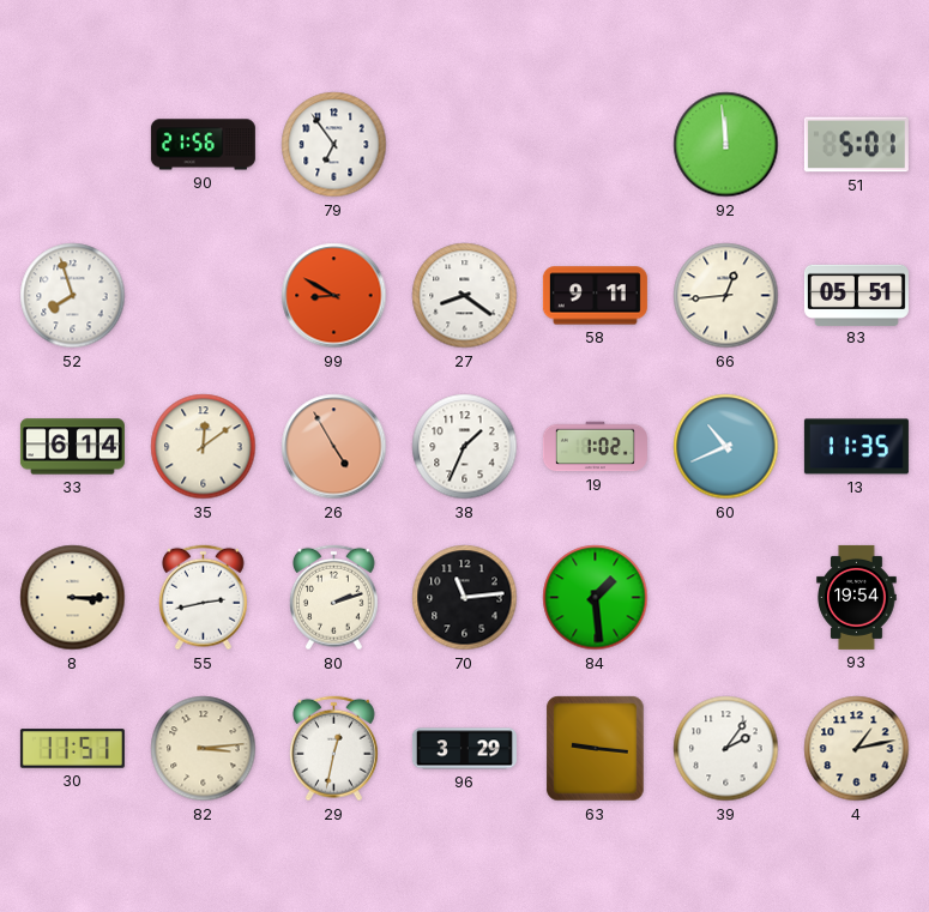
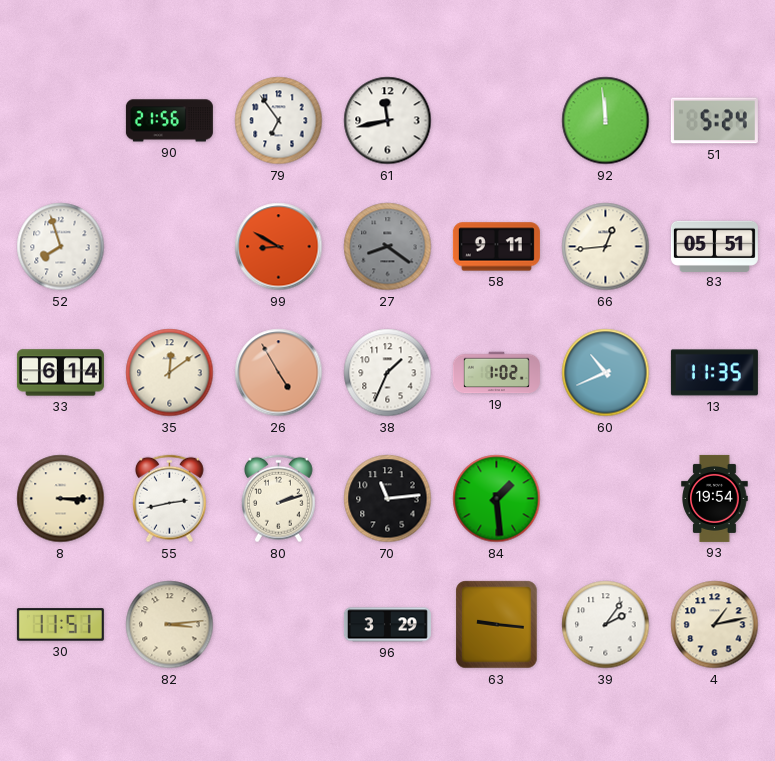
61: none -> 11:43 (388, 121)
51: 5:01 -> 5:24 (714, 121)
27 dial: white -> grey (388, 247)
29: 12:32 -> none (333, 749)
